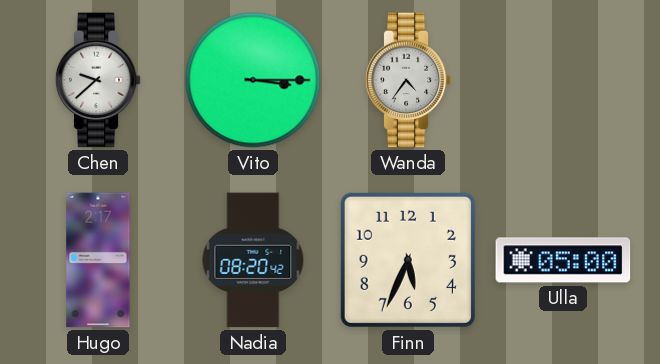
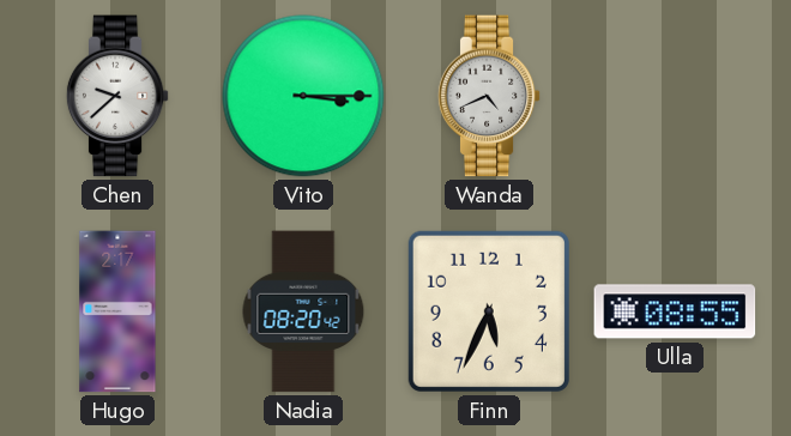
Wanda: 4:36 -> 4:41 (489, 96)
Ulla: 05:00 -> 08:55 (675, 311)
